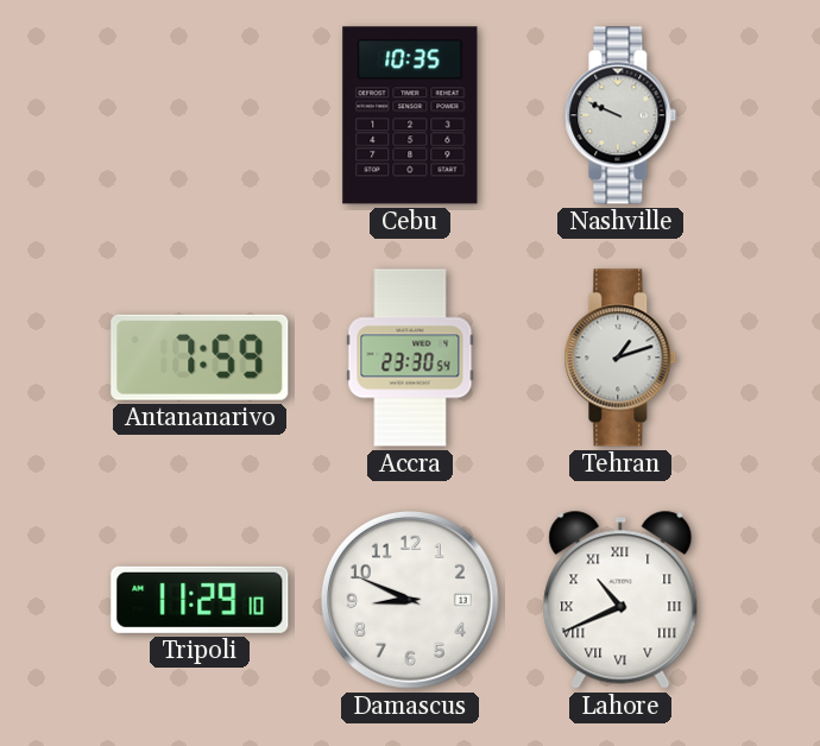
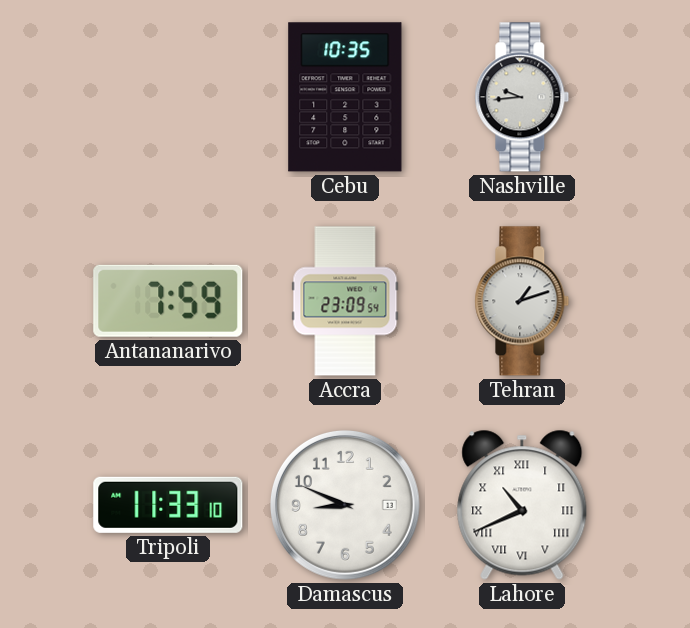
Nashville: 9:49 -> 9:44 (522, 97)
Accra: 23:30 -> 23:09 (345, 301)
Tripoli: 11:29 -> 11:33 (168, 505)
